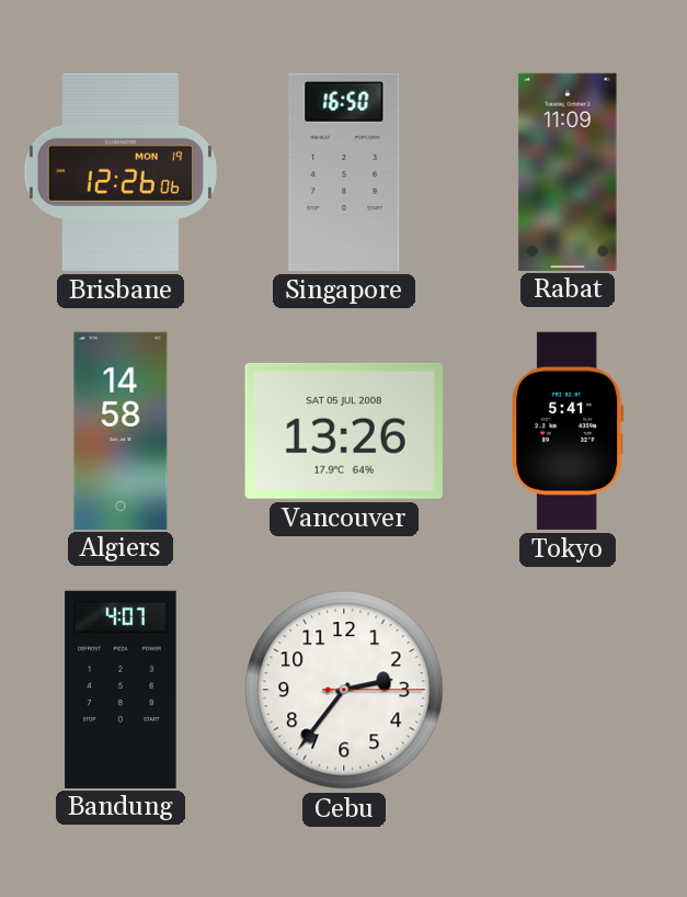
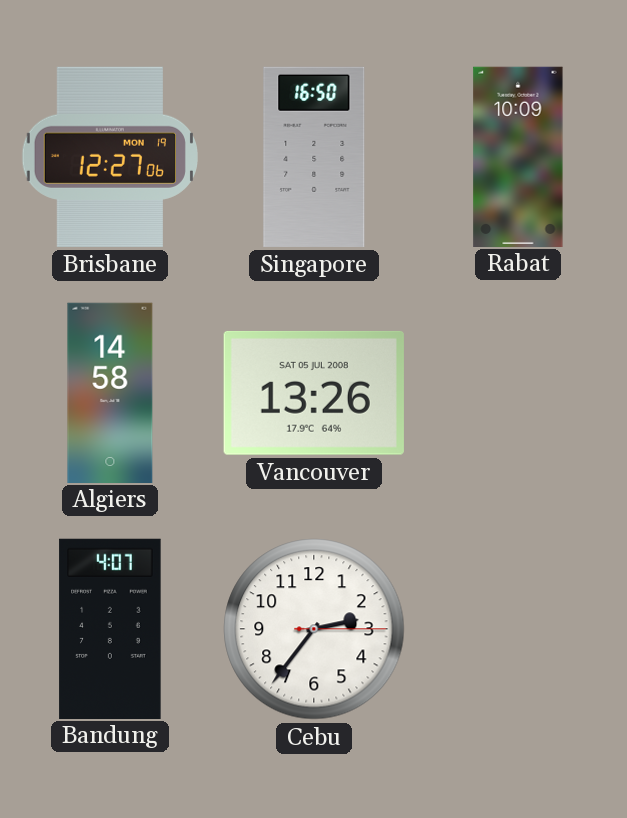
Brisbane: 12:26 -> 12:27 (110, 157)
Rabat: 11:09 -> 10:09 (518, 156)
Tokyo: 5:41 -> none (569, 431)
